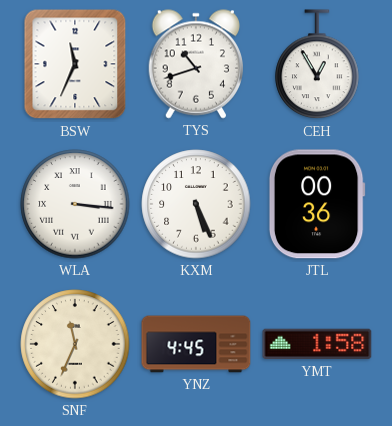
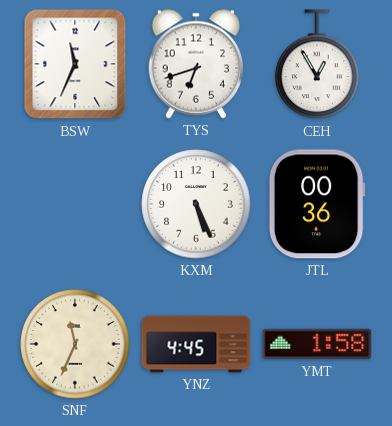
TYS: 10:42 -> 6:42 (195, 64)
WLA: 3:16 -> none (75, 204)
